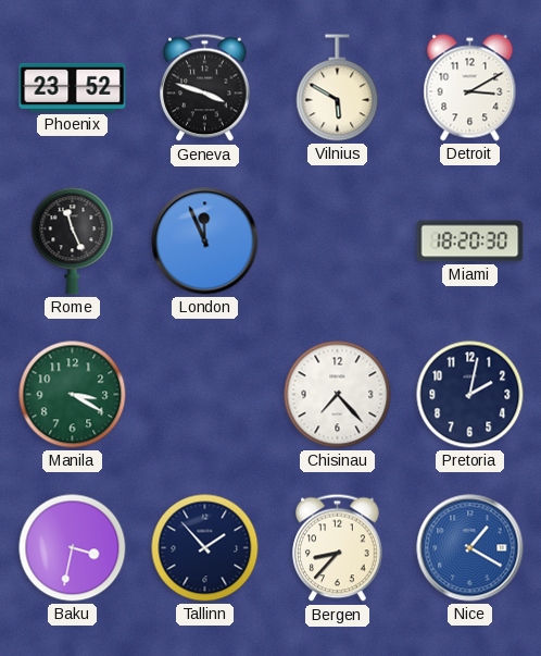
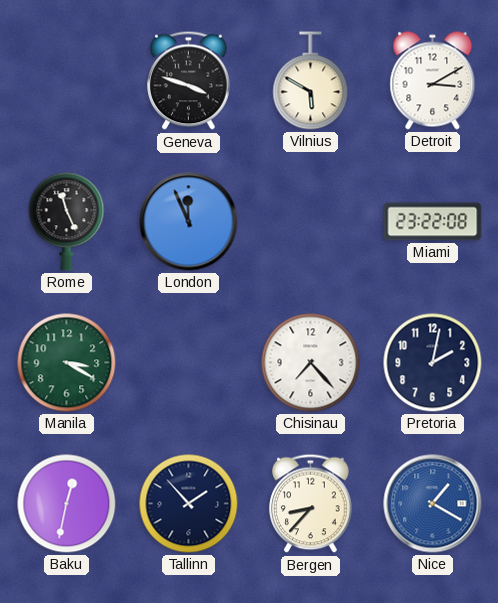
Phoenix: 23:52 -> none (73, 87)
Miami: 18:20 -> 23:22 (433, 222)
Baku: 3:32 -> 12:32 (67, 504)
